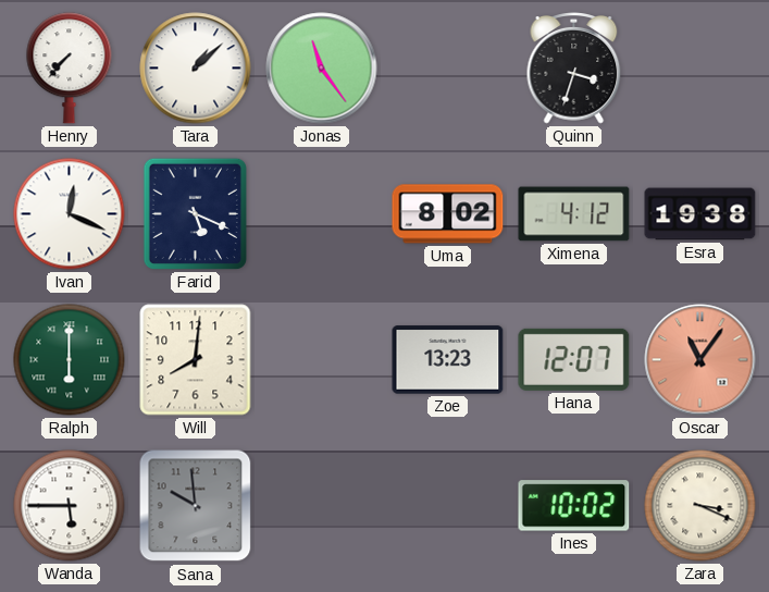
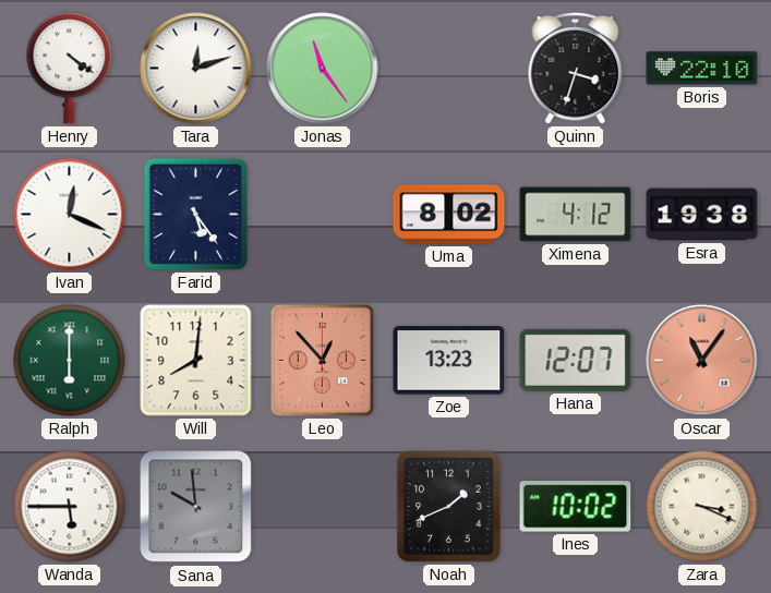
Henry: 7:37 -> 4:21 (70, 69)
Tara: 1:08 -> 12:12 (196, 69)
Boris: none -> 22:10 (702, 69)
Farid: 5:19 -> 5:24 (195, 214)
Leo: none -> 12:53 (322, 360)
Noah: none -> 1:41 (449, 507)
